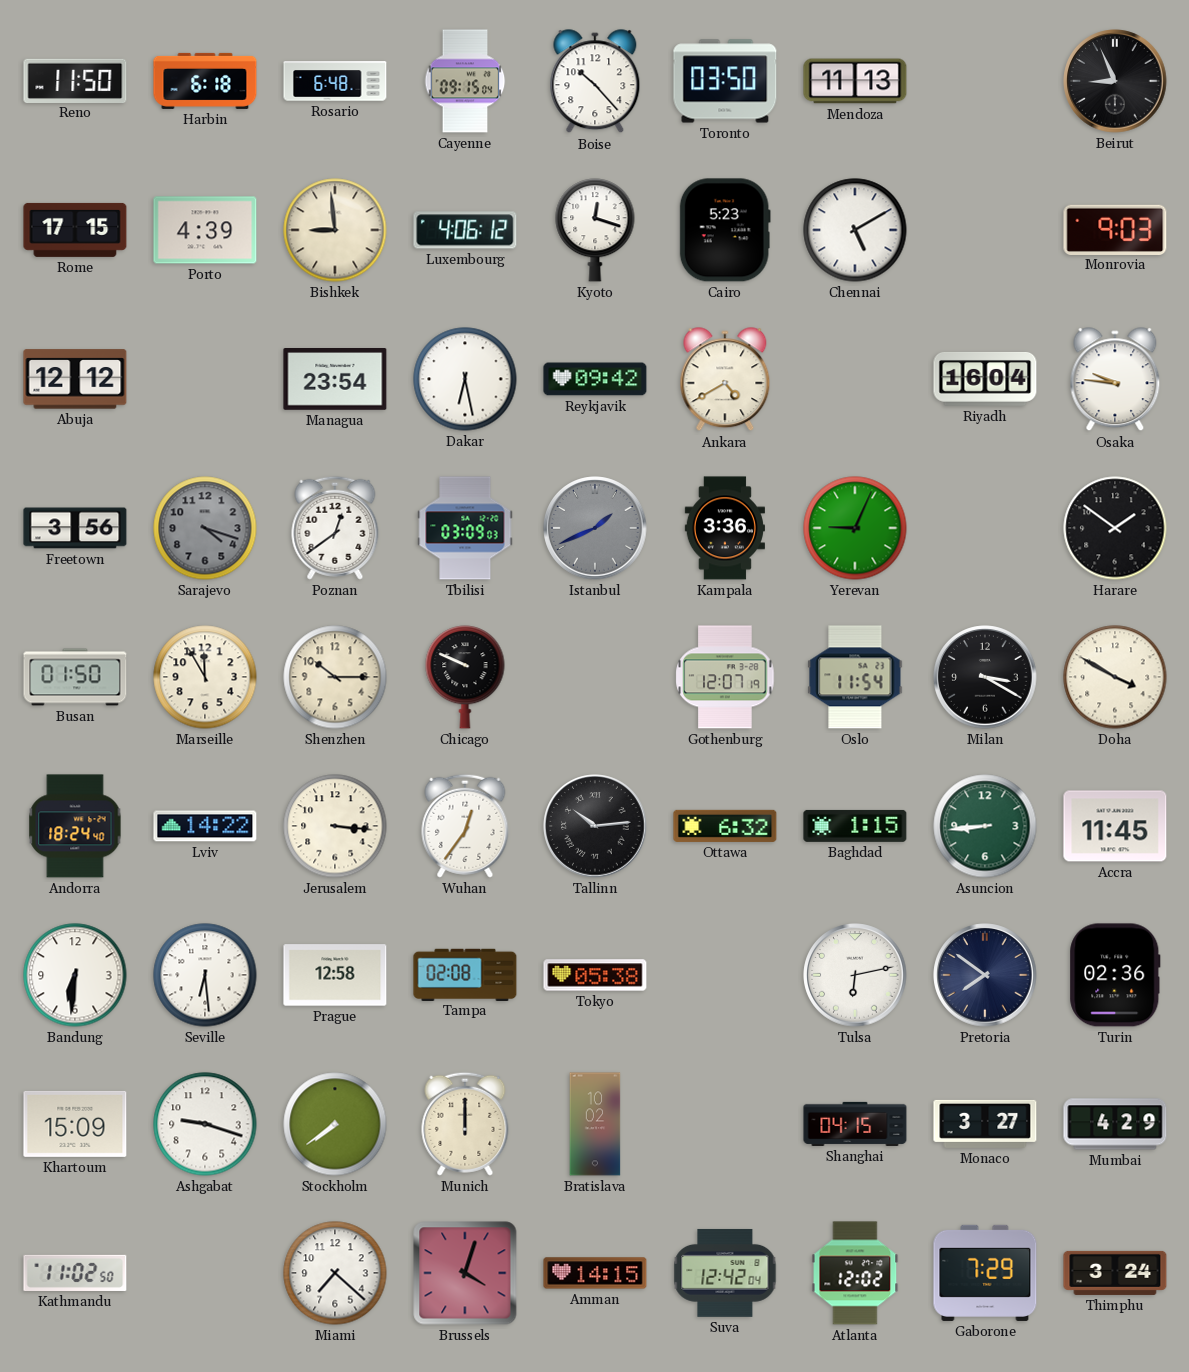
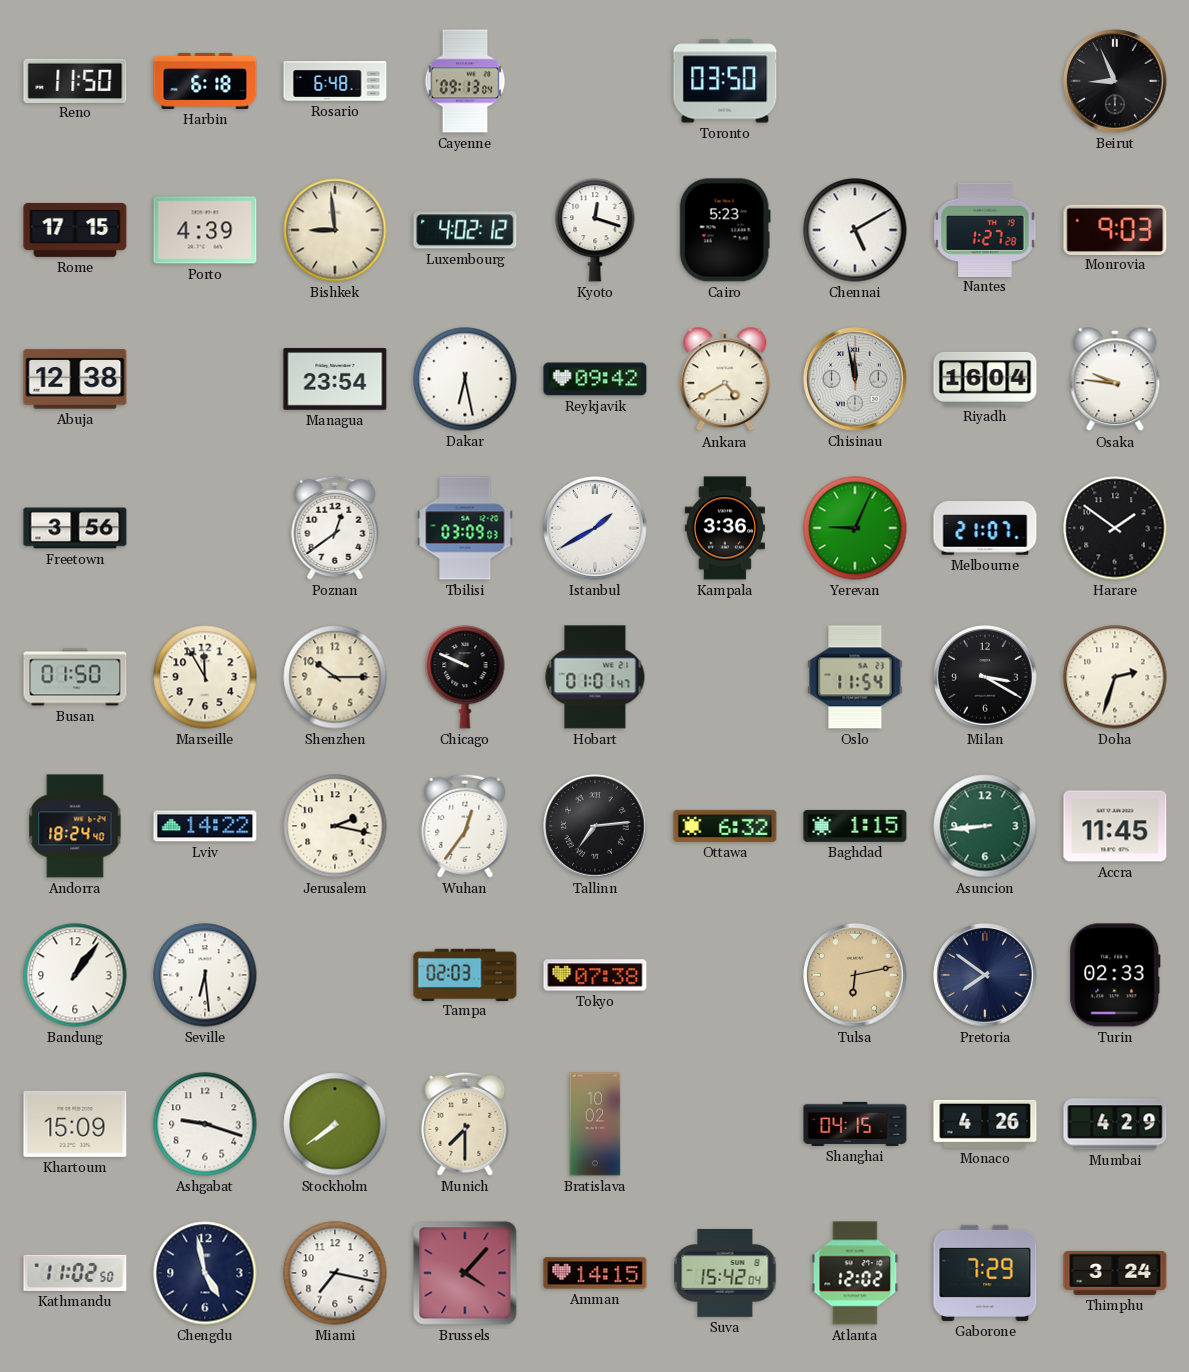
Cayenne: 09:15 -> 09:13 (465, 81)
Boise: 10:23 -> none (595, 82)
Mendoza: 11:13 -> none (855, 81)
Luxembourg: 4:06 -> 4:02 (465, 230)
Nantes: none -> 1:27 (985, 229)
Abuja: 12:12 -> 12:38 (75, 379)
Chisinau: none -> 11:58 (855, 379)
Sarajevo: 4:18 -> none (205, 528)
Istanbul: 1:41 -> 1:40 (595, 528)
Istanbul dial: grey -> white (595, 528)
Melbourne: none -> 21:07 (985, 528)
Hobart: none -> 01:01 (595, 677)
Gothenburg: 12:07 -> none (725, 677)
Doha: 3:50 -> 2:33 (1115, 677)
Jerusalem: 3:16 -> 2:17 (335, 826)
Tallinn: 10:14 -> 7:14 (595, 826)
Bandung: 6:31 -> 1:06 (75, 975)
Prague: 12:58 -> none (335, 975)
Tampa: 02:08 -> 02:03 (465, 974)
Tokyo: 05:38 -> 07:38 (595, 975)
Tulsa dial: white -> champagne (855, 975)
Turin: 02:36 -> 02:33 (1115, 975)
Munich: 12:00 -> 7:30 (465, 1124)
Monaco: 3:27 -> 4:26 (985, 1124)
Chengdu: none -> 4:58 (205, 1273)
Miami: 7:22 -> 7:17 (335, 1273)
Brussels: 4:03 -> 4:07 (465, 1273)
Suva: 12:42 -> 15:42 (725, 1273)
